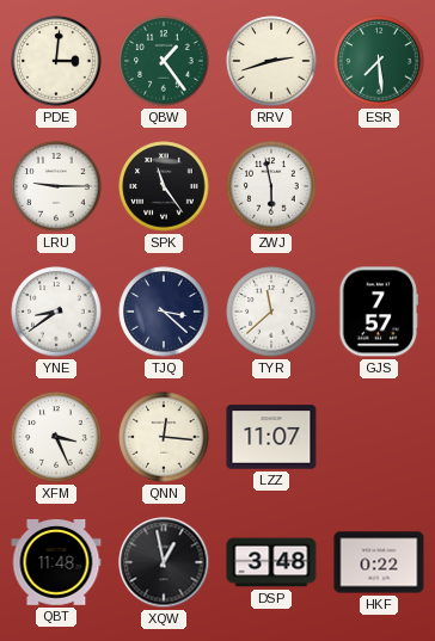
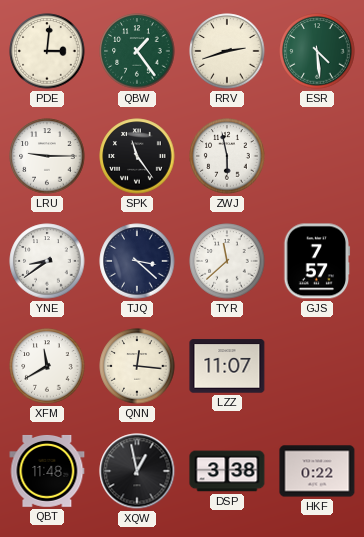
ESR: 7:29 -> 4:29 (317, 51)
XFM: 3:26 -> 11:40 (47, 366)
DSP: 3:48 -> 3:38 (227, 471)
